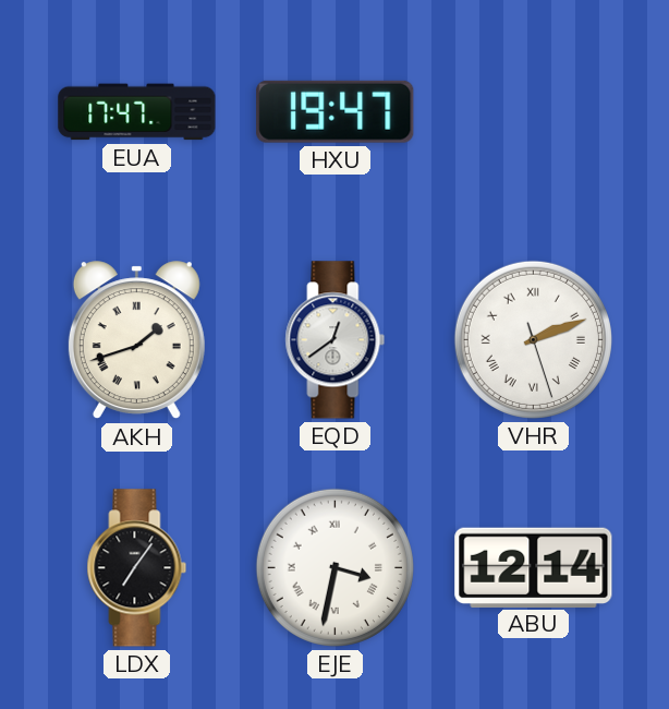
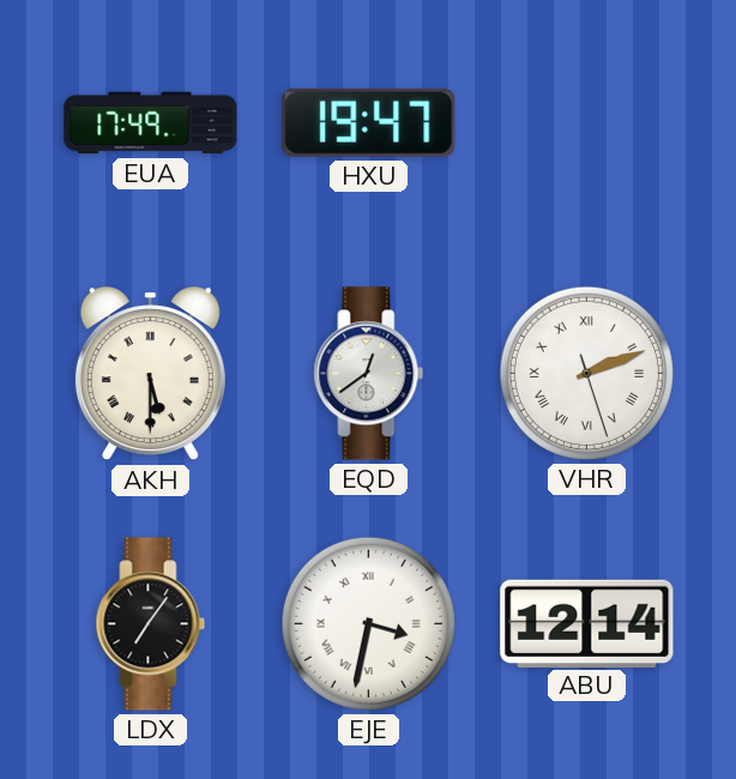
EUA: 17:47 -> 17:49 (151, 123)
AKH: 1:42 -> 5:30 (150, 374)
